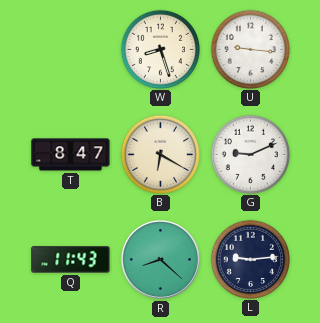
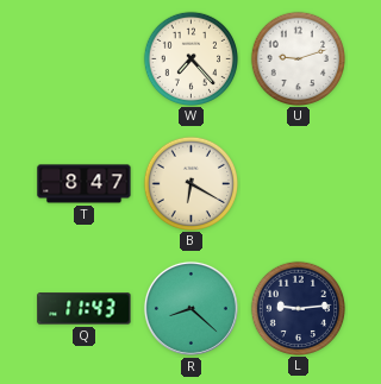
W: 8:27 -> 7:23 (190, 58)
U: 9:16 -> 9:12 (298, 58)
G: 9:11 -> none (250, 154)
